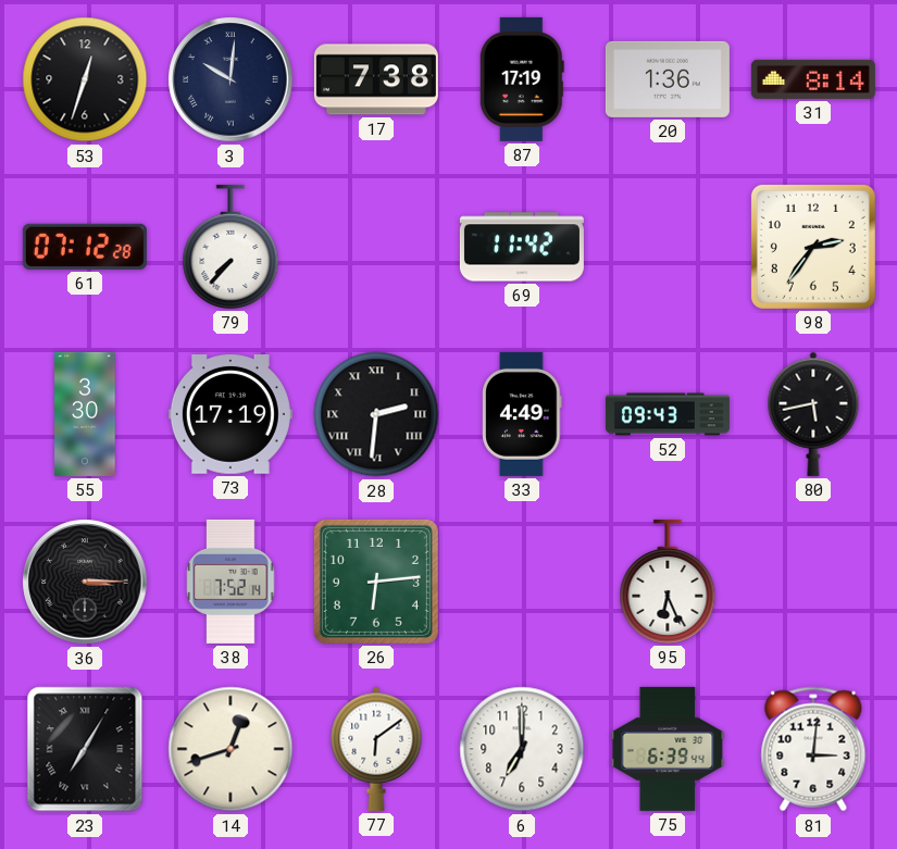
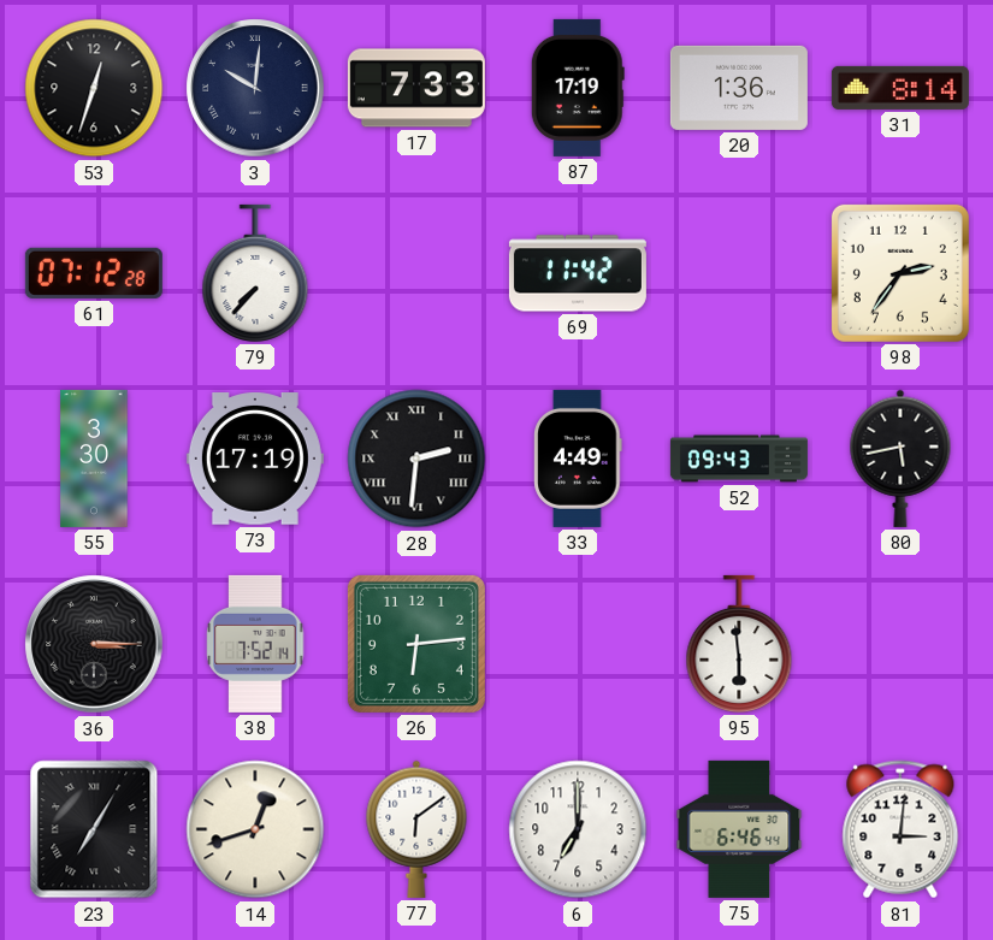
17: 7:38 -> 7:33 (416, 88)
95: 6:26 -> 5:59 (739, 644)
75: 6:39 -> 6:46 (739, 829)
